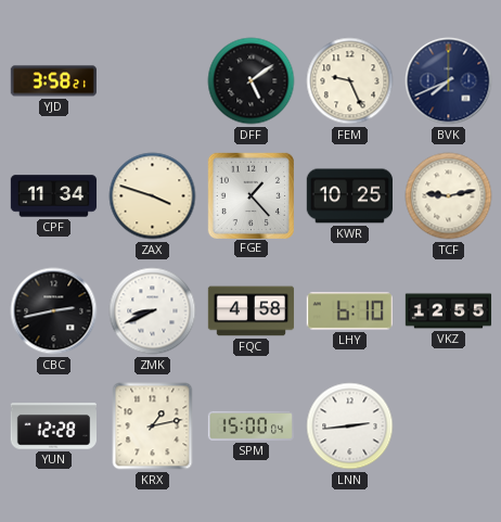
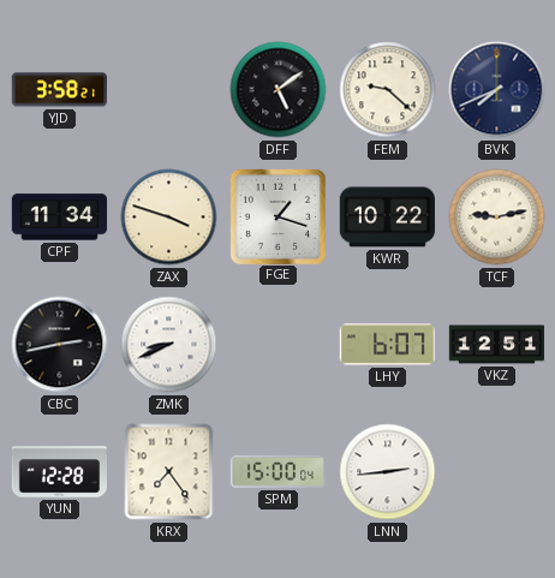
FEM: 9:26 -> 9:22 (388, 90)
FGE: 1:23 -> 1:18 (277, 216)
KWR: 10:25 -> 10:22 (387, 218)
FQC: 4:58 -> none (252, 311)
LHY: 6:10 -> 6:07 (387, 345)
VKZ: 12:55 -> 12:51 (497, 345)
KRX: 1:13 -> 7:24 (169, 472)
